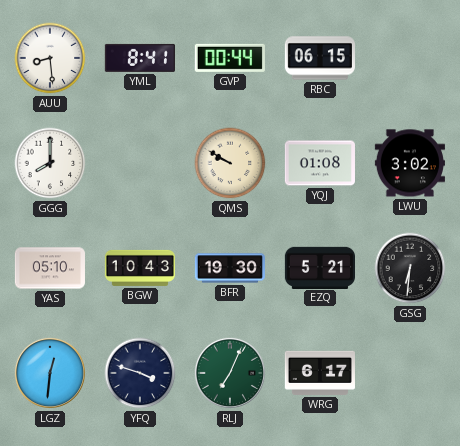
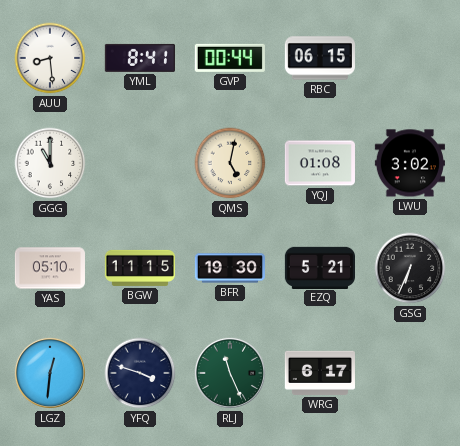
GGG: 8:00 -> 11:00 (50, 163)
QMS: 9:50 -> 5:02 (230, 163)
BGW: 10:43 -> 11:15 (140, 268)
GSG: 6:31 -> 6:34 (410, 268)
RLJ: 7:04 -> 11:26 (230, 373)
